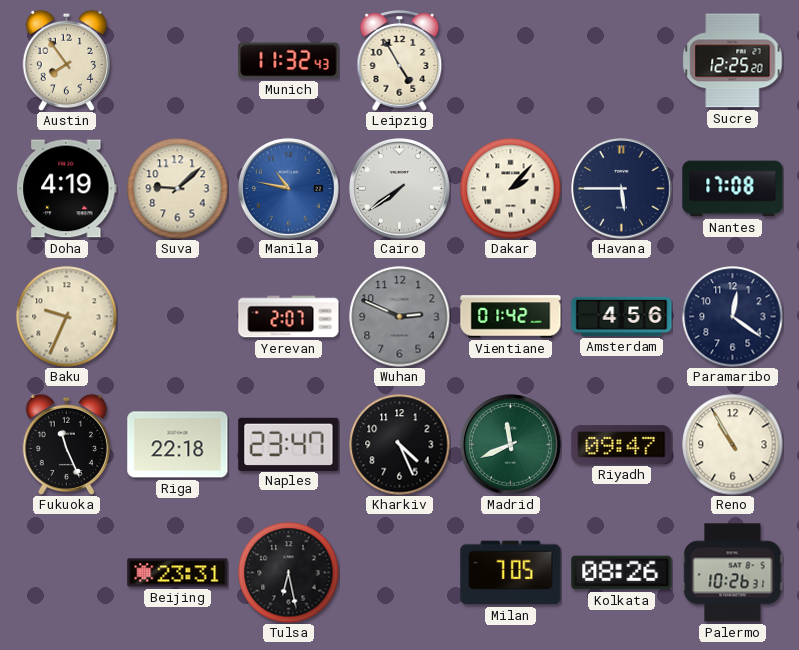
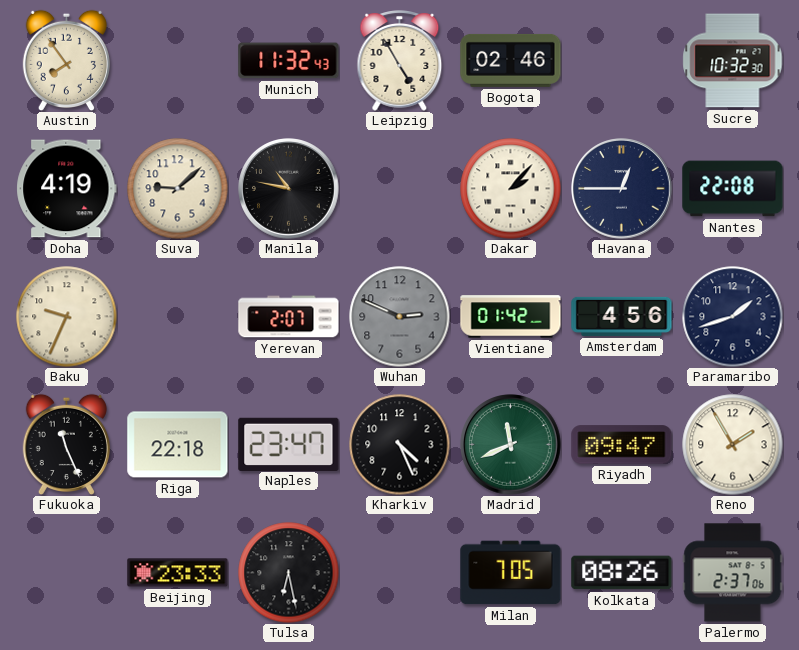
Bogota: none -> 02:46 (511, 60)
Sucre: 12:25 -> 10:32 (733, 61)
Manila dial: blue -> black (289, 189)
Cairo: 7:39 -> none (400, 189)
Havana: 5:45 -> 12:45 (622, 189)
Nantes: 17:08 -> 22:08 (733, 189)
Paramaribo: 12:21 -> 1:42 (733, 317)
Reno: 10:55 -> 1:55 (733, 445)
Beijing: 23:31 -> 23:33 (178, 573)
Palermo: 10:26 -> 2:37 (733, 573)
